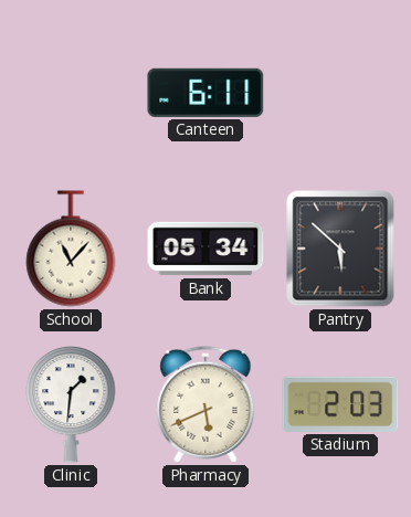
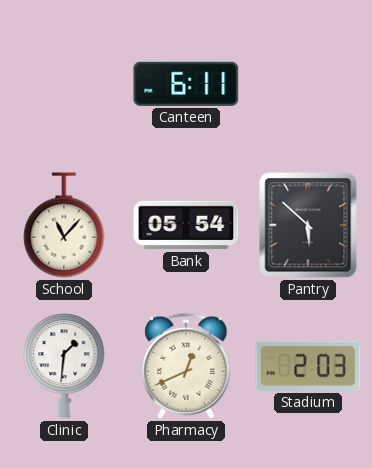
Bank: 05:34 -> 05:54 (186, 225)
Pharmacy: 5:41 -> 12:41 (186, 366)
